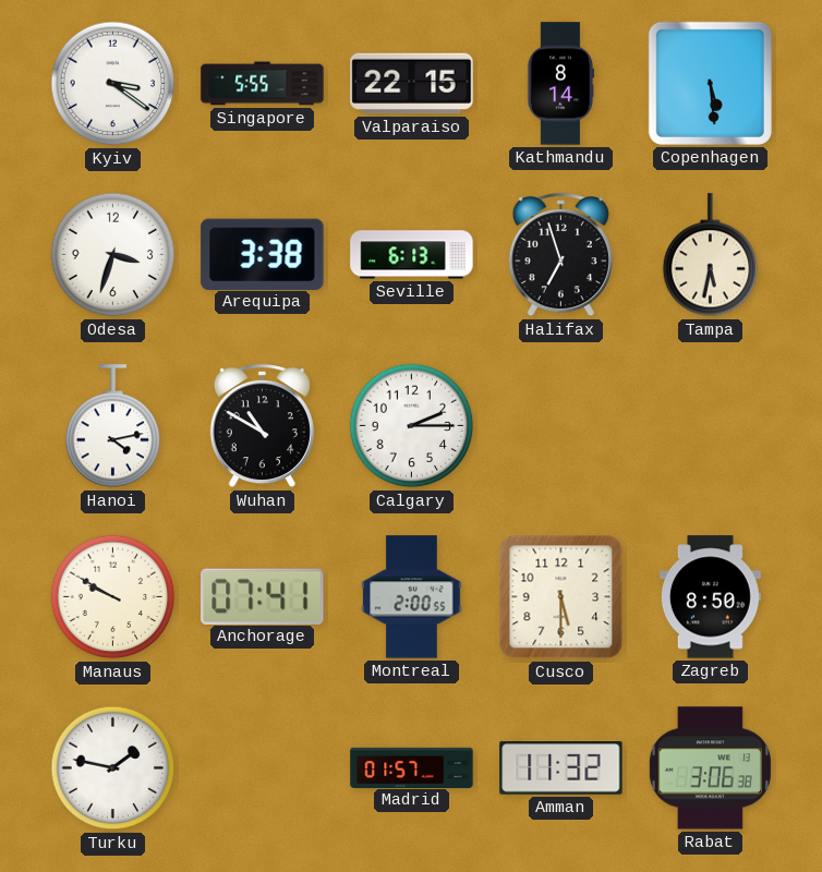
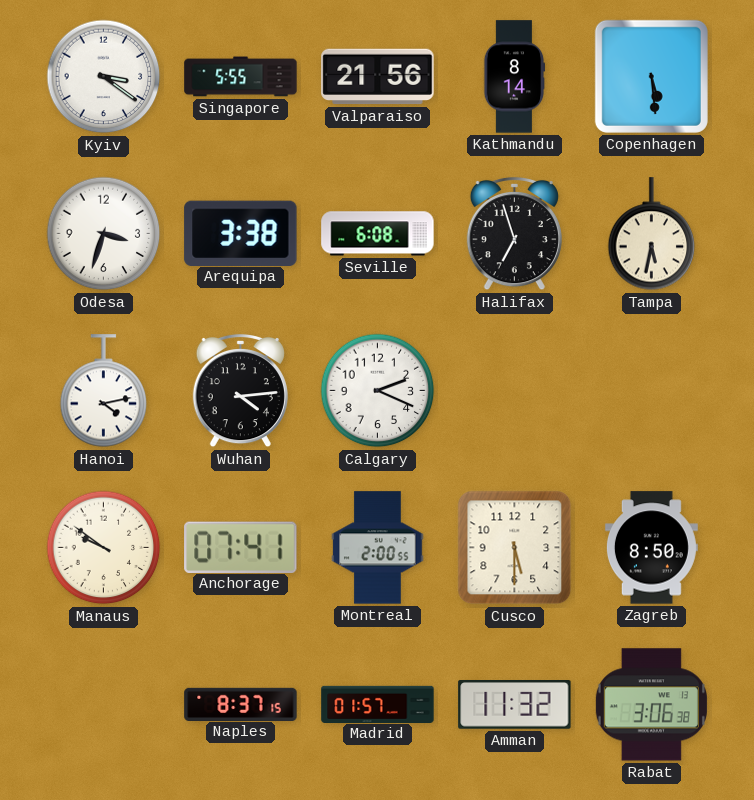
Valparaiso: 22:15 -> 21:56 (378, 77)
Seville: 6:13 -> 6:08 (378, 234)
Wuhan: 10:50 -> 4:14 (240, 391)
Calgary: 2:15 -> 2:19 (378, 391)
Manaus: 9:50 -> 9:51 (104, 548)
Turku: 1:47 -> none (113, 768)
Naples: none -> 8:37 (241, 704)
